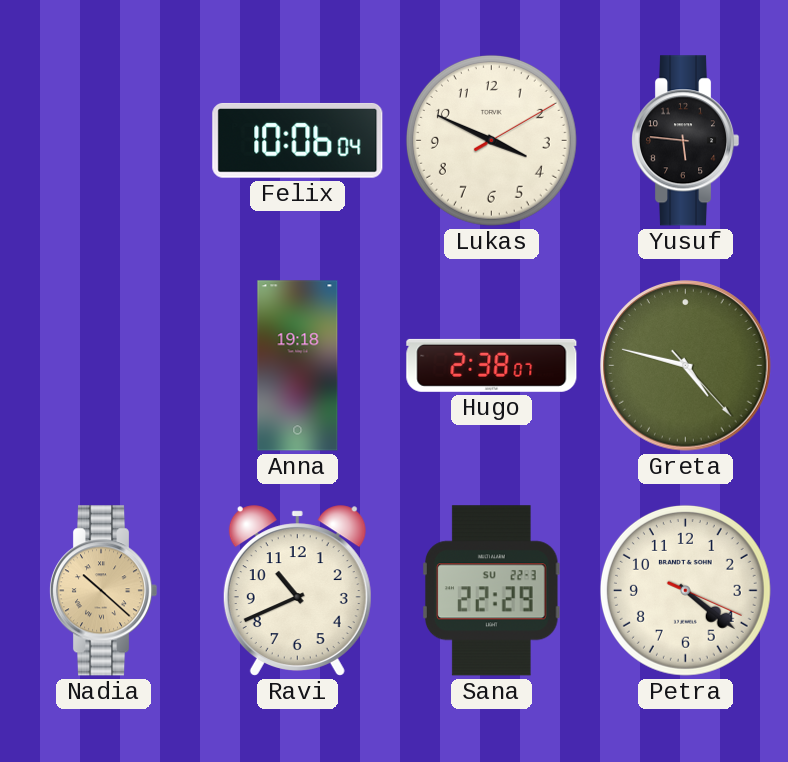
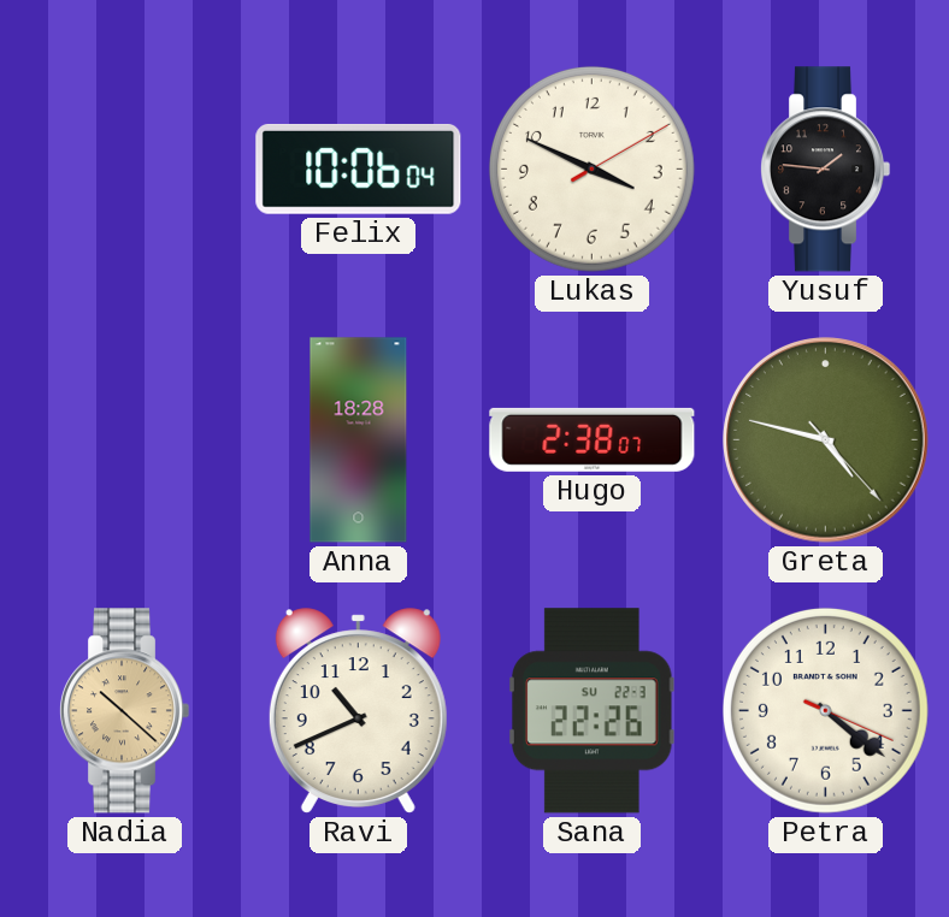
Yusuf: 5:46 -> 1:46 (825, 170)
Anna: 19:18 -> 18:28 (359, 440)
Sana: 22:29 -> 22:26 (593, 711)
